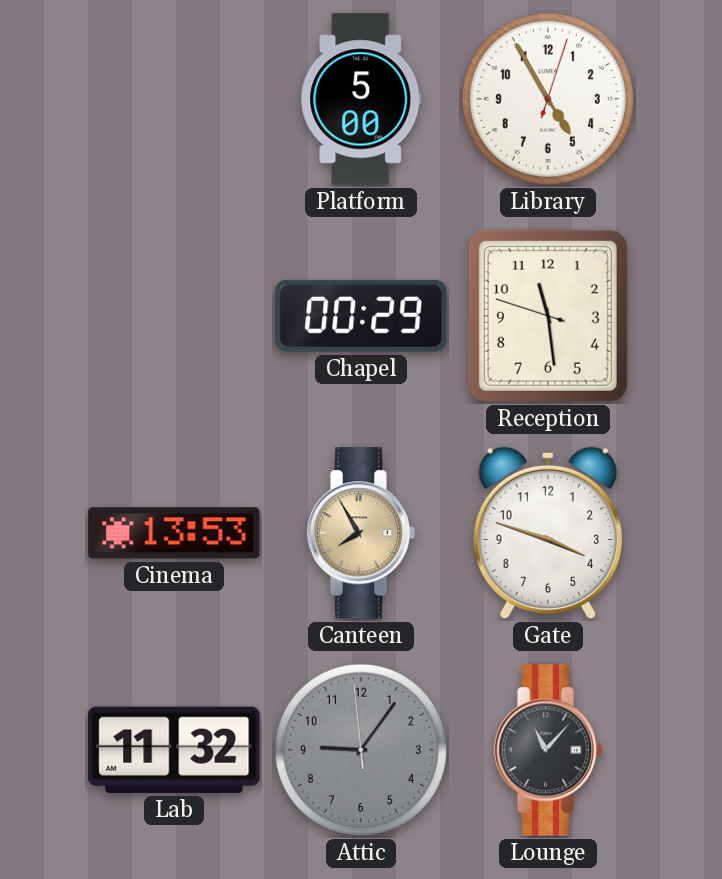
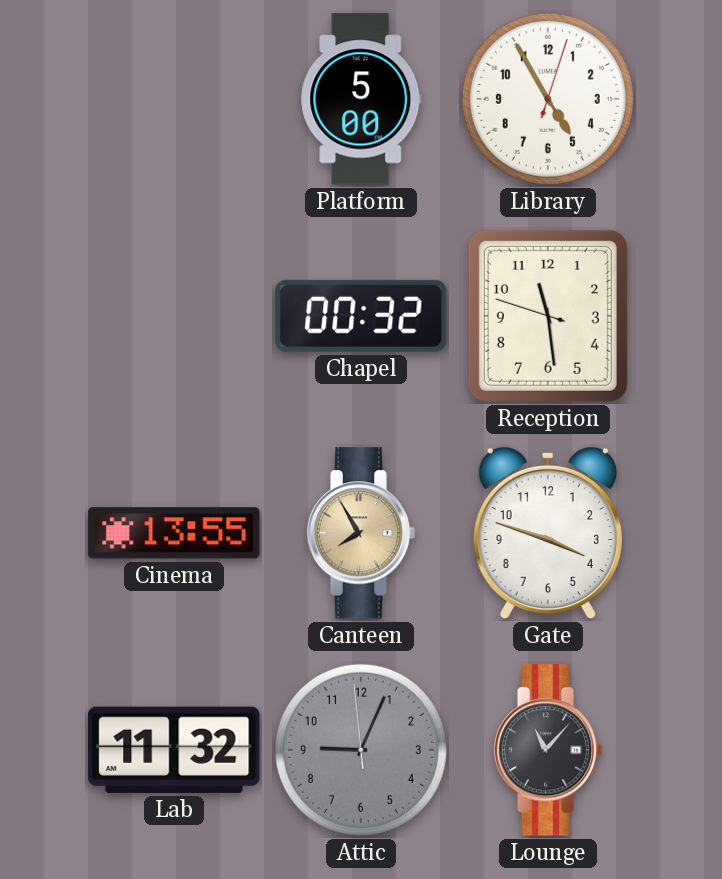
Chapel: 00:29 -> 00:32 (361, 316)
Cinema: 13:53 -> 13:55 (174, 533)
Attic: 9:05 -> 9:03 (361, 750)
